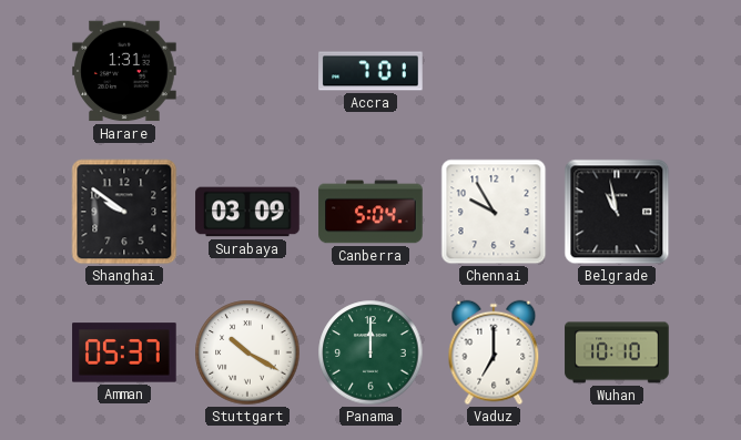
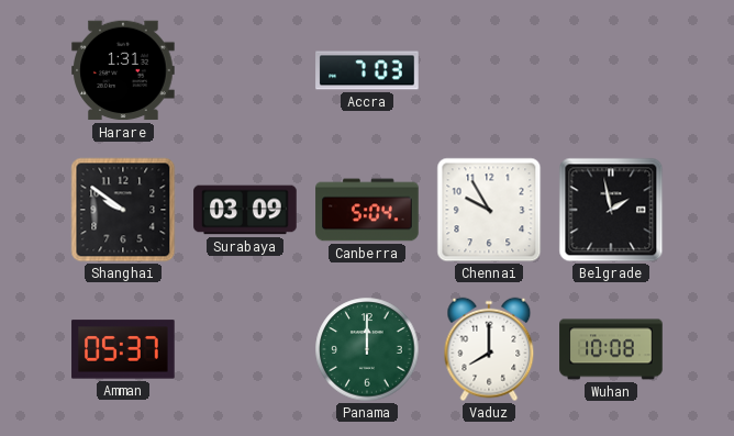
Accra: 7:01 -> 7:03 (367, 70)
Belgrade: 10:58 -> 1:58 (611, 210)
Stuttgart: 10:20 -> none (247, 352)
Vaduz: 7:00 -> 8:00 (489, 349)
Wuhan: 10:10 -> 10:08 (611, 349)
